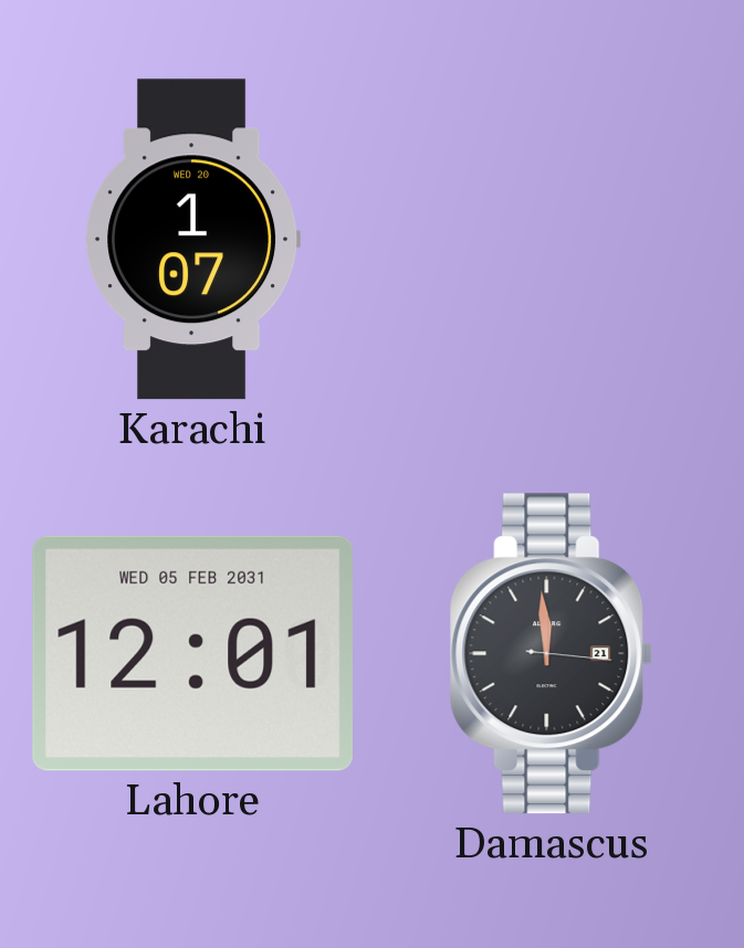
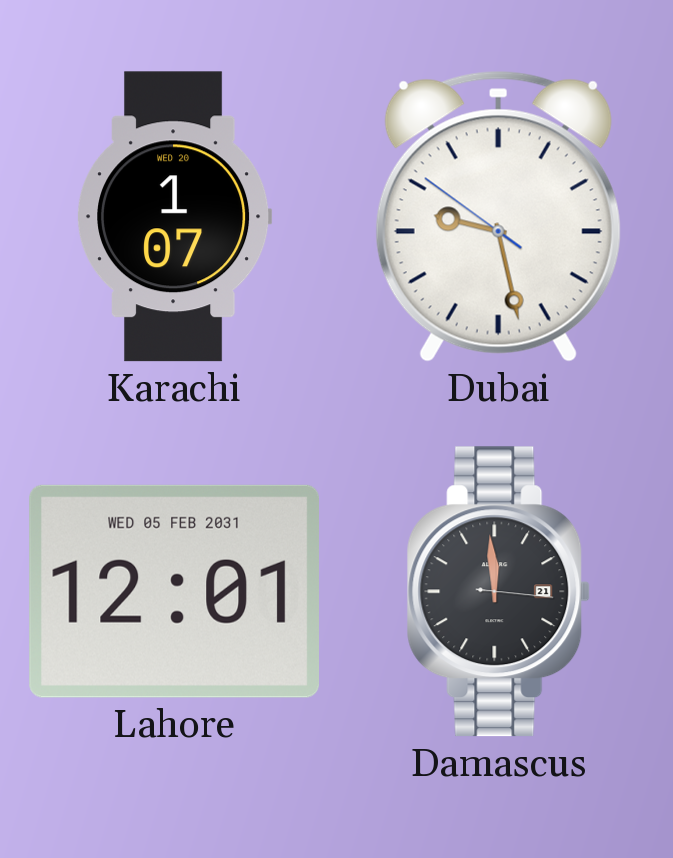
Dubai: none -> 9:27 (498, 216)
